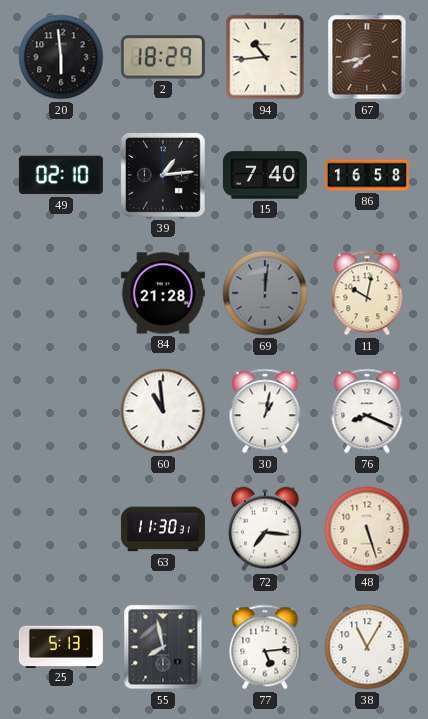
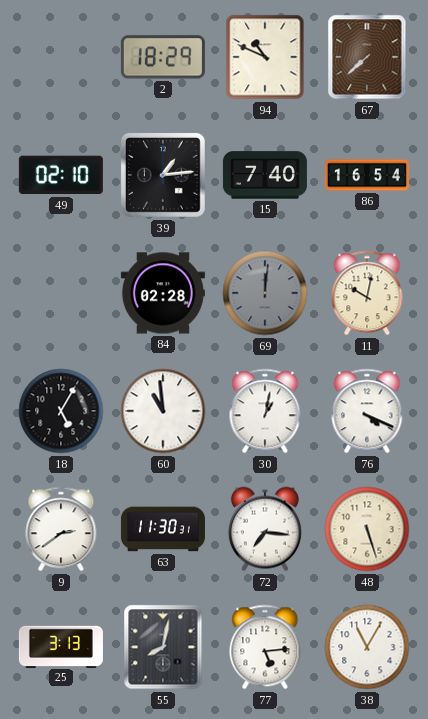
20: 5:59 -> none (61, 57)
94: 10:44 -> 10:49 (265, 57)
67: 7:43 -> 7:38 (367, 57)
86: 16:58 -> 16:54 (367, 175)
84: 21:28 -> 02:28 (163, 293)
18: none -> 5:05 (61, 411)
76: 8:19 -> 4:19 (367, 411)
9: none -> 2:39 (61, 529)
25: 5:13 -> 3:13 (61, 646)
55: 7:58 -> 8:02 (163, 647)
